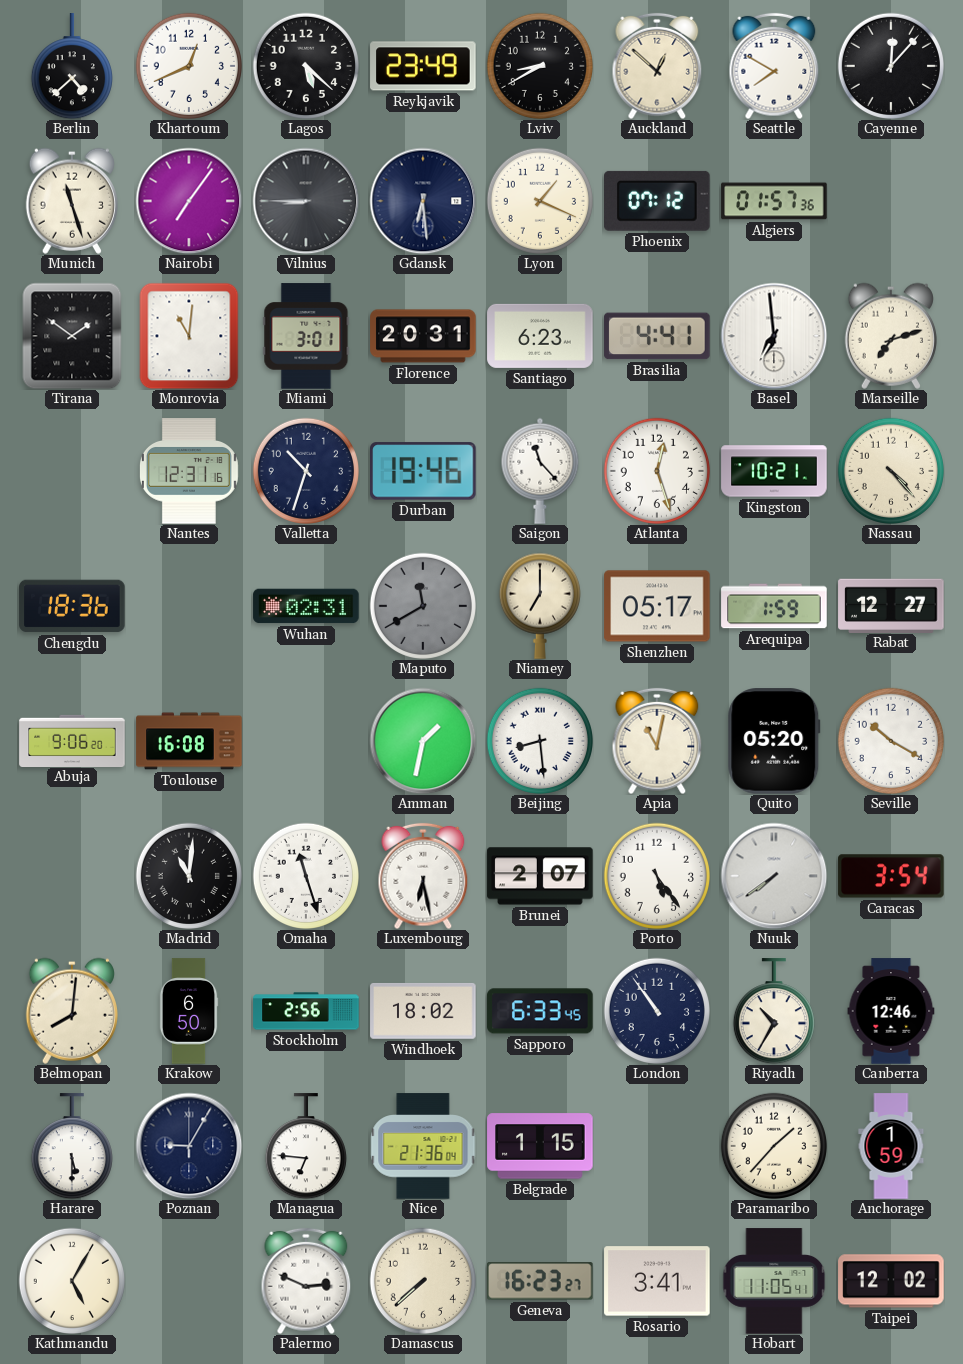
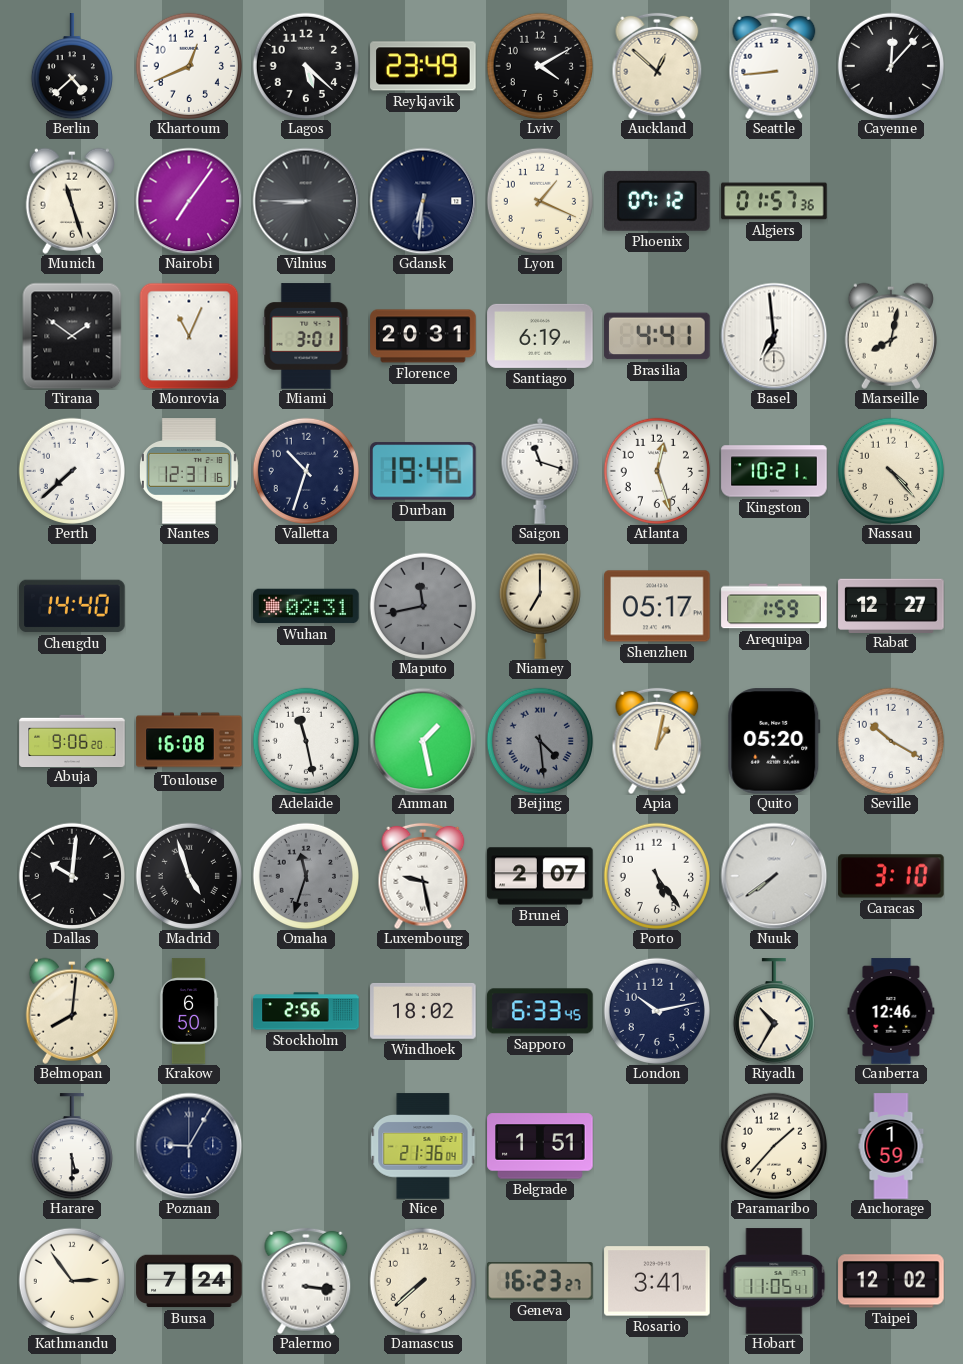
Lviv: 8:40 -> 4:10 (539, 65)
Seattle: 7:50 -> 8:44 (774, 66)
Gdansk: 6:29 -> 6:31 (423, 201)
Monrovia: 11:01 -> 11:04 (189, 336)
Santiago: 6:23 -> 6:19 (540, 336)
Marseille: 7:12 -> 8:02 (891, 336)
Perth: none -> 7:38 (71, 470)
Saigon: 11:23 -> 11:18 (540, 471)
Chengdu: 18:36 -> 14:40 (72, 606)
Maputo: 11:40 -> 11:43 (422, 605)
Adelaide: none -> 11:28 (305, 740)
Amman: 1:32 -> 1:28 (423, 741)
Beijing: 8:29 -> 4:29 (539, 740)
Beijing dial: white -> grey (539, 740)
Apia: 11:02 -> 1:02 (657, 741)
Dallas: none -> 10:01 (71, 875)
Madrid: 11:01 -> 4:57 (188, 875)
Omaha: 11:27 -> 11:33 (305, 875)
Omaha dial: white -> grey (305, 875)
Luxembourg: 6:28 -> 9:28 (423, 876)
Caracas: 3:54 -> 3:10 (891, 876)
London: 10:54 -> 10:13 (656, 1010)
Managua: 6:46 -> none (306, 1146)
Belgrade: 1:15 -> 1:51 (540, 1146)
Kathmandu: 5:05 -> 2:54 (71, 1280)
Bursa: none -> 7:24 (189, 1281)
Palermo: 2:49 -> 3:16 (306, 1281)
